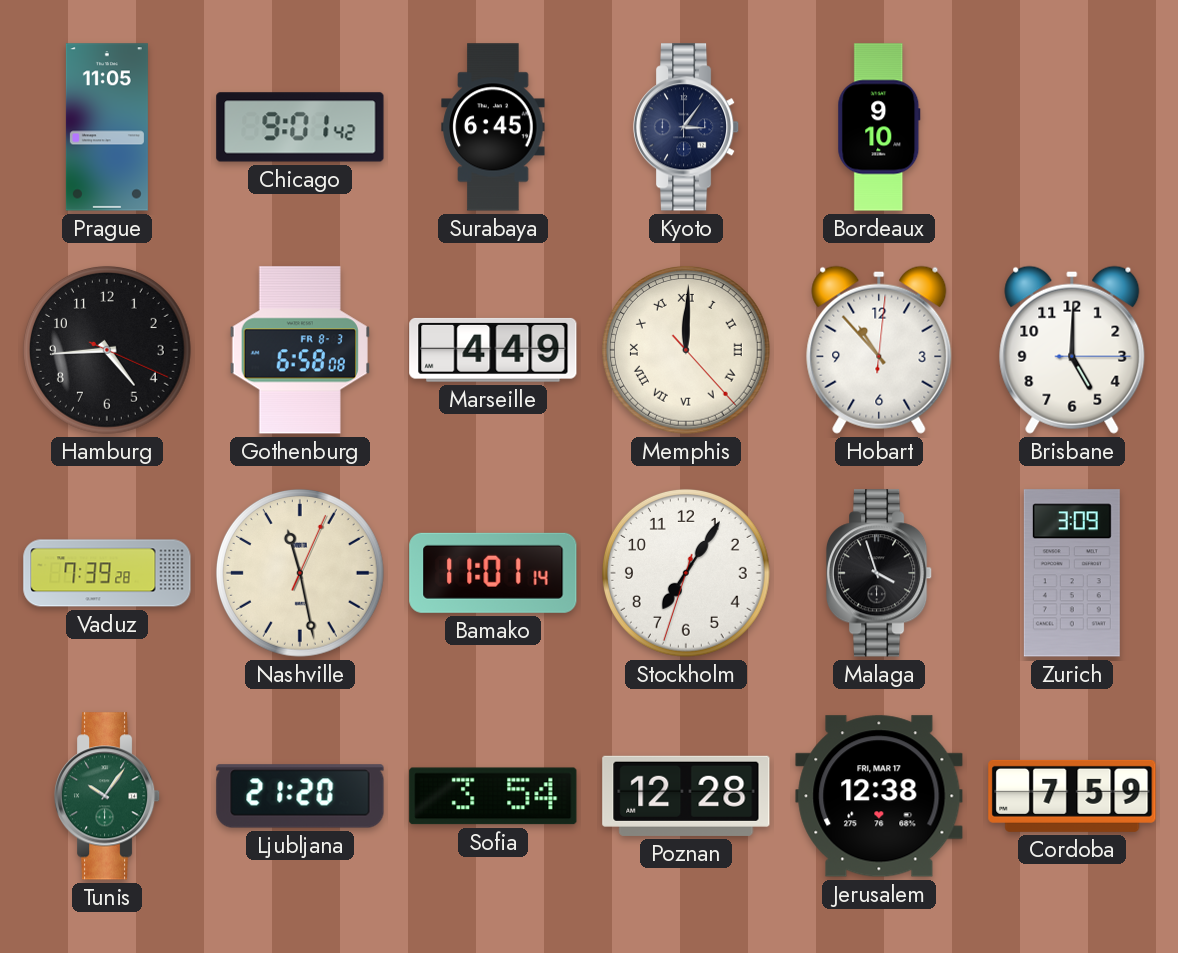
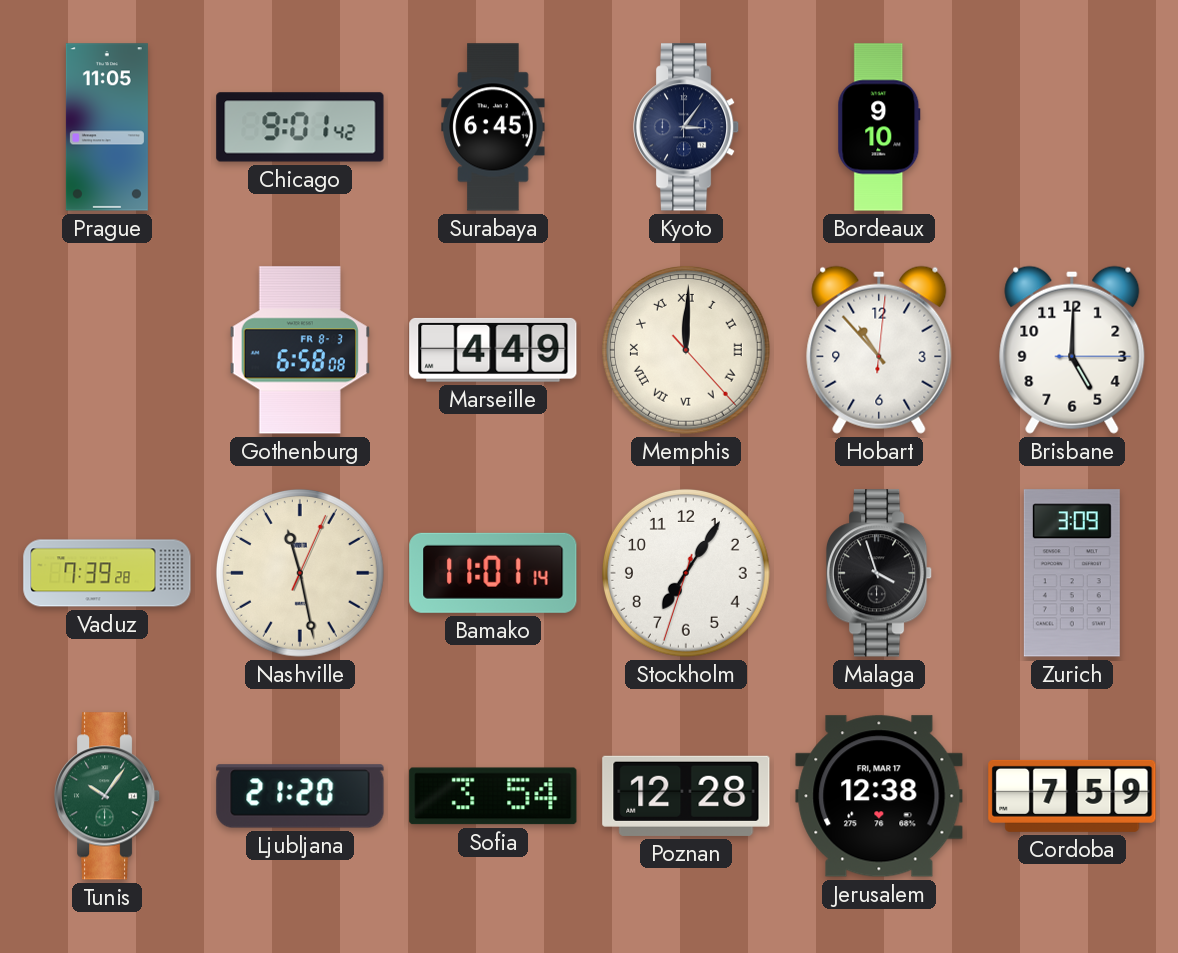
Hamburg: 4:44 -> none (107, 350)
